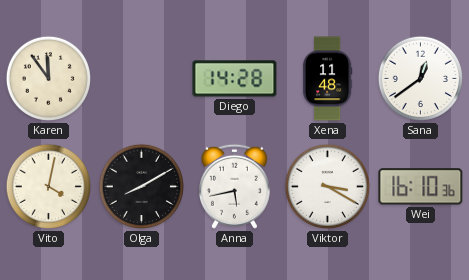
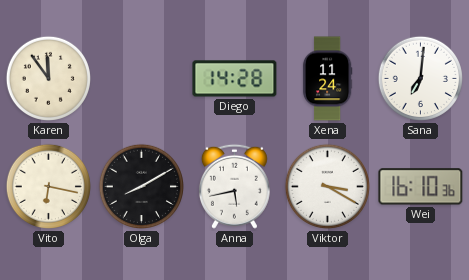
Xena: 11:48 -> 11:24 (327, 79)
Sana: 12:39 -> 7:01 (420, 78)
Vito: 4:02 -> 6:17 (48, 186)
